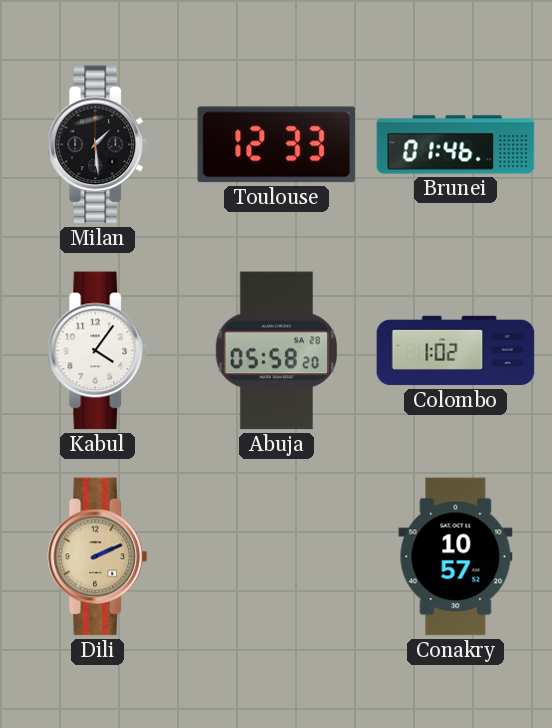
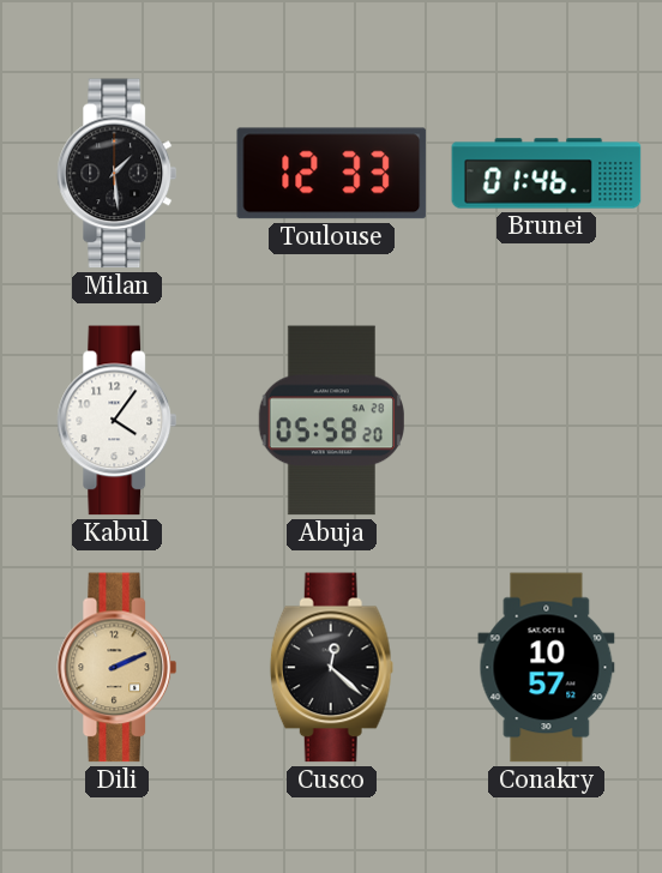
Colombo: 1:02 -> none (456, 351)
Cusco: none -> 12:22 (331, 668)
